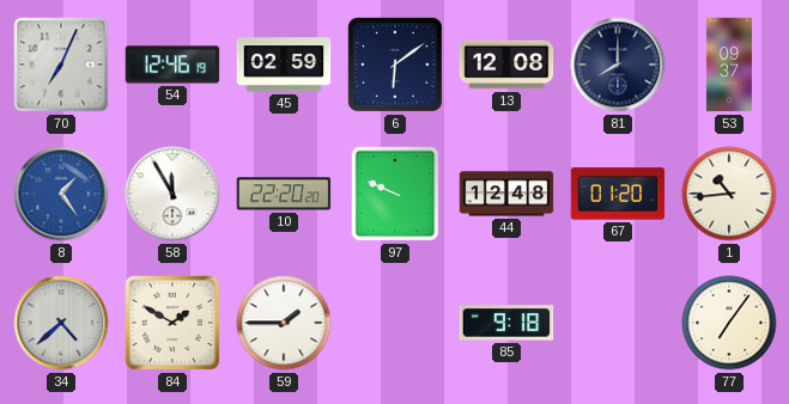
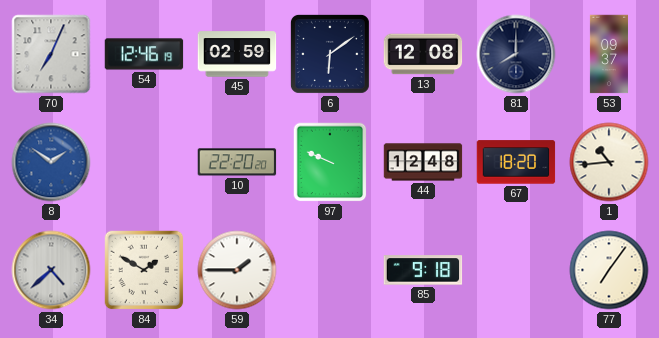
8: 1:24 -> 1:51 (51, 162)
58: 11:55 -> none (172, 194)
67: 01:20 -> 18:20 (516, 162)
